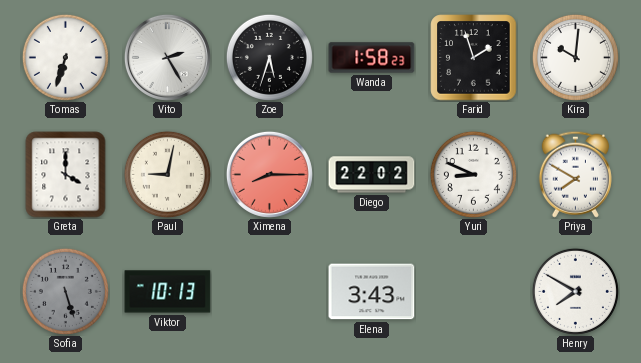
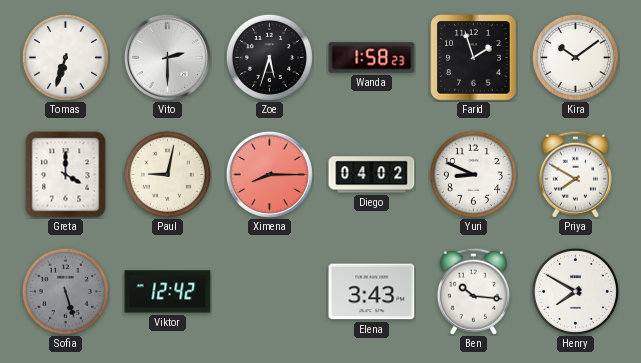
Vito: 2:25 -> 2:30 (167, 57)
Kira: 10:01 -> 10:09 (575, 57)
Diego: 22:02 -> 04:02 (372, 175)
Viktor: 10:13 -> 12:42 (168, 292)
Ben: none -> 10:16 (473, 291)
